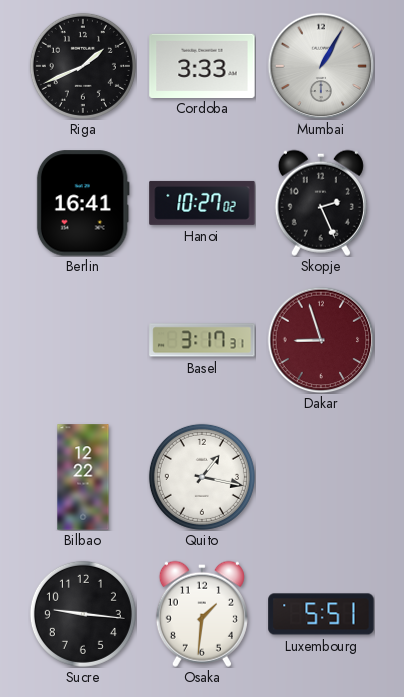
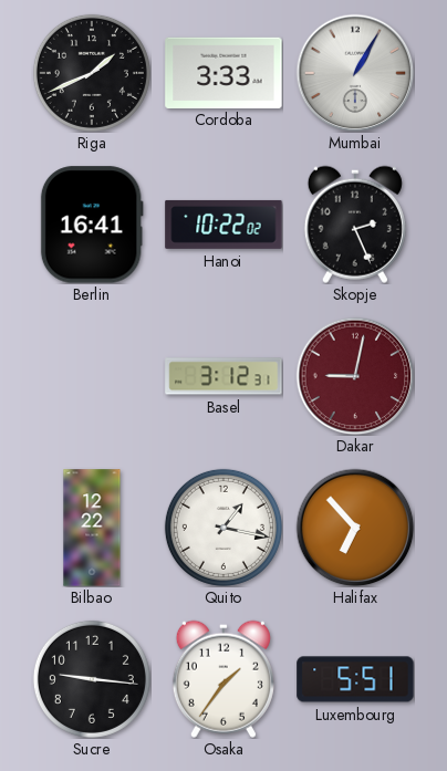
Hanoi: 10:27 -> 10:22 (224, 225)
Basel: 3:17 -> 3:12 (224, 376)
Dakar: 8:57 -> 9:02 (355, 376)
Halifax: none -> 6:53 (355, 528)
Osaka: 1:31 -> 1:36 (224, 679)
